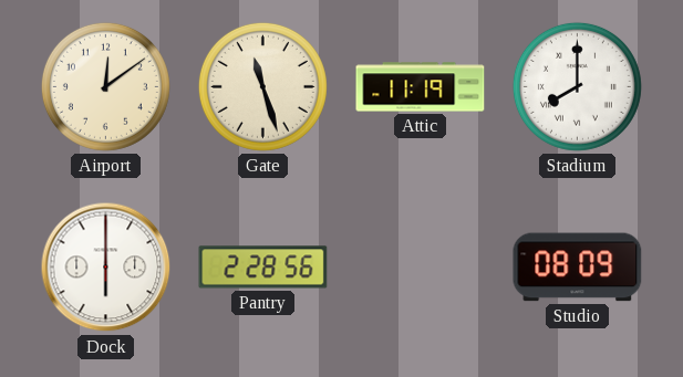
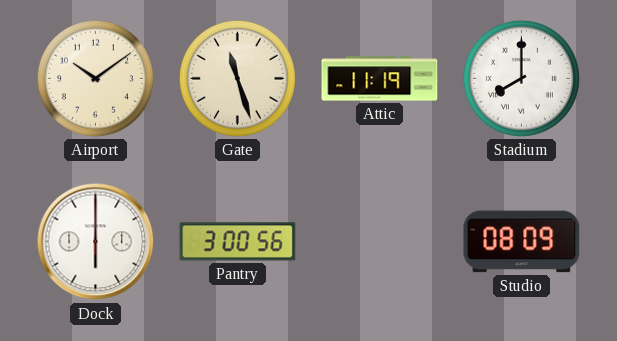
Airport: 12:09 -> 10:09 (95, 78)
Pantry: 2:28 -> 3:00 (238, 242)
